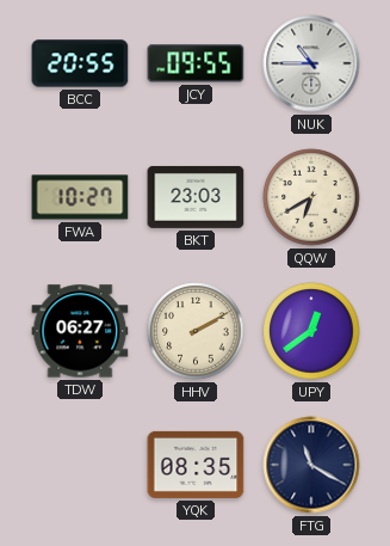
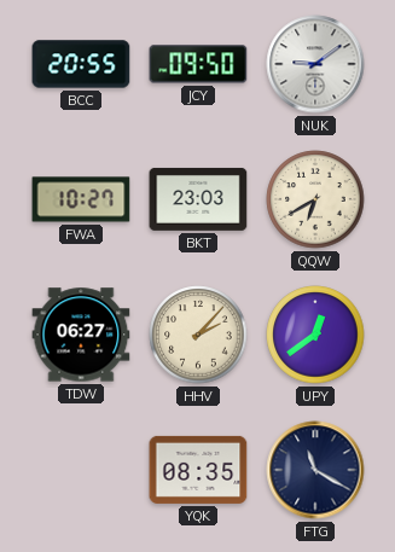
JCY: 09:55 -> 09:50 (198, 64)
NUK: 10:45 -> 9:09 (315, 64)
HHV: 2:10 -> 2:07 (198, 335)
